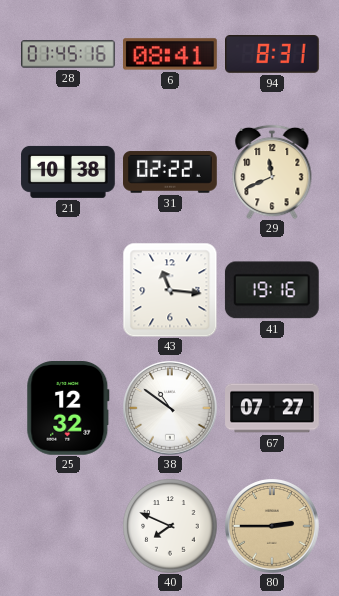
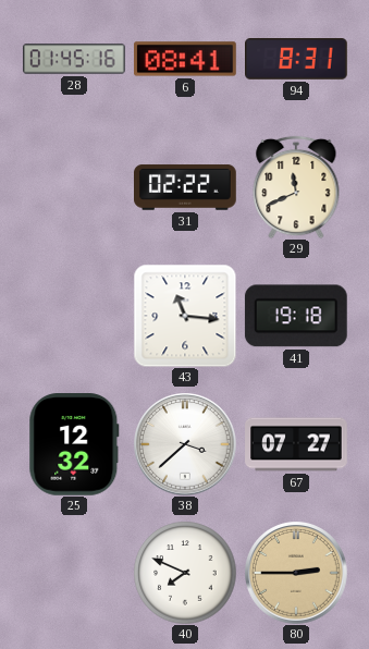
21: 10:38 -> none (68, 172)
41: 19:16 -> 19:18 (296, 316)
38: 10:51 -> 3:38 (185, 444)
